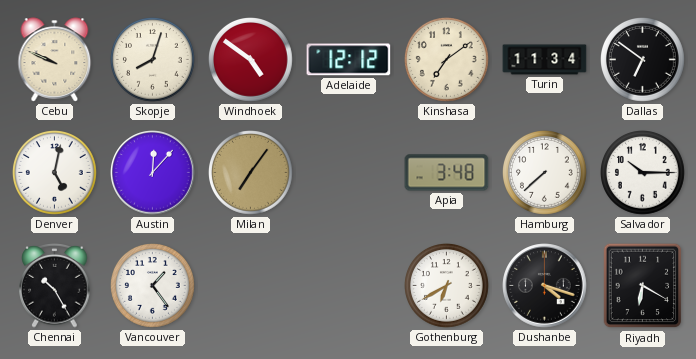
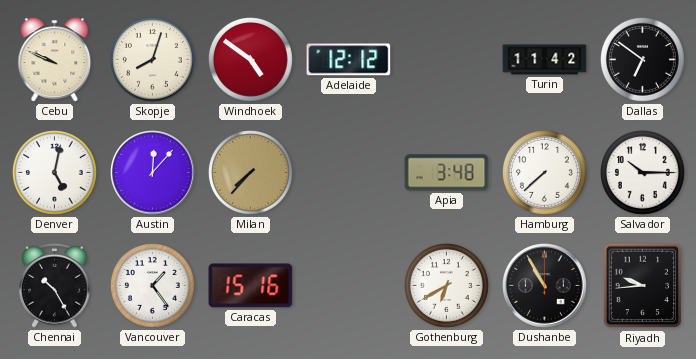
Kinshasa: 7:09 -> none (447, 60)
Turin: 11:34 -> 11:42 (545, 60)
Milan: 7:06 -> 7:37 (251, 173)
Caracas: none -> 15:16 (251, 286)
Dushanbe: 4:18 -> 10:55 (545, 286)
Riyadh: 6:20 -> 9:44 (643, 286)
